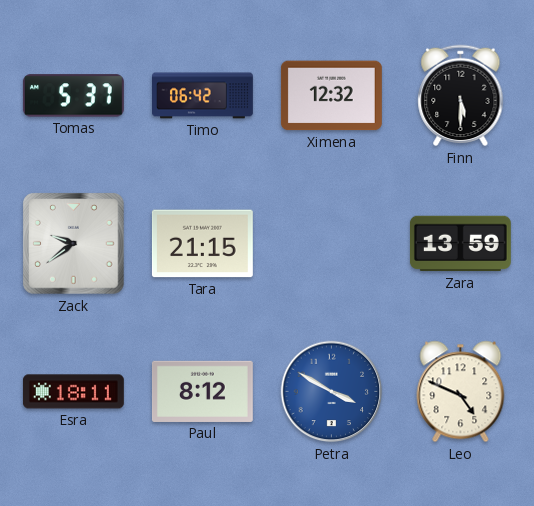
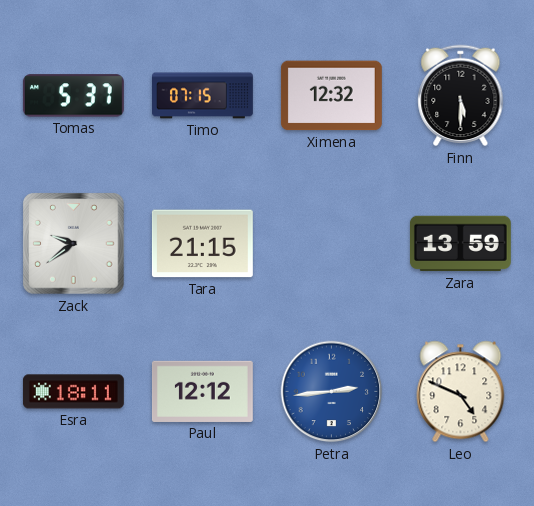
Timo: 06:42 -> 07:15 (203, 96)
Paul: 8:12 -> 12:12 (202, 391)
Petra: 3:50 -> 2:44 (332, 392)
